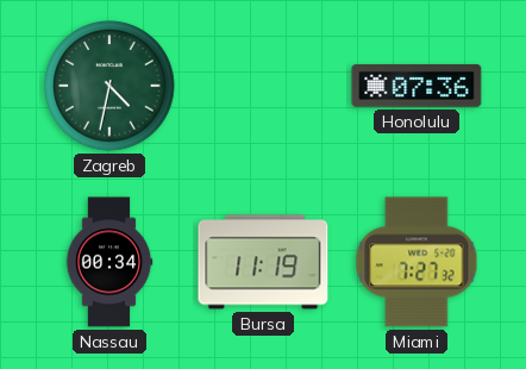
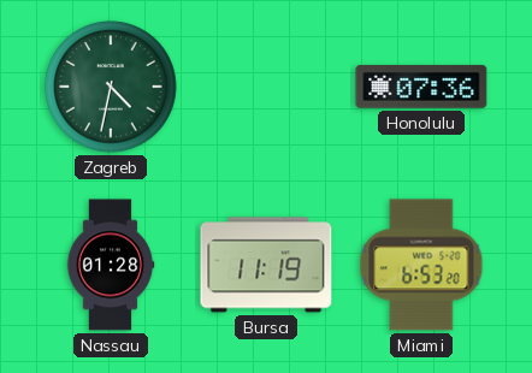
Nassau: 00:34 -> 01:28 (111, 265)
Miami: 7:27 -> 6:53 (421, 265)
